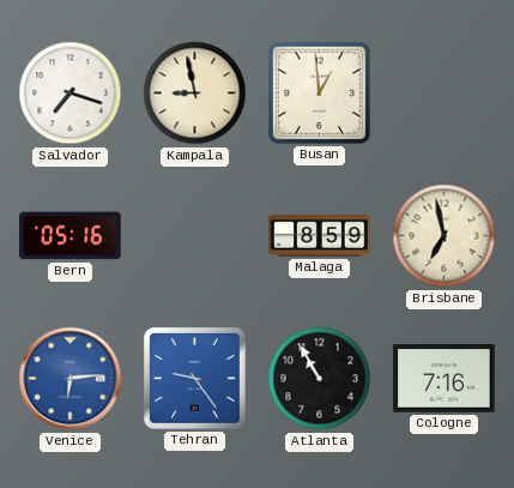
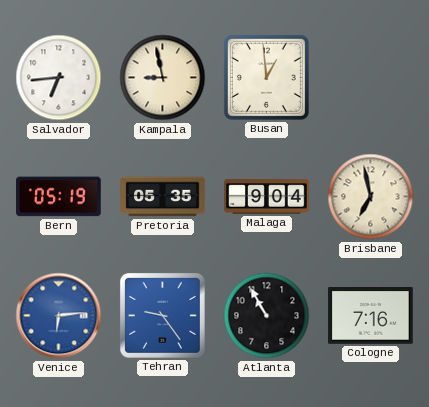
Salvador: 7:18 -> 6:44 (59, 78)
Bern: 05:16 -> 05:19 (59, 197)
Pretoria: none -> 05:35 (163, 197)
Malaga: 8:59 -> 9:04 (267, 197)
